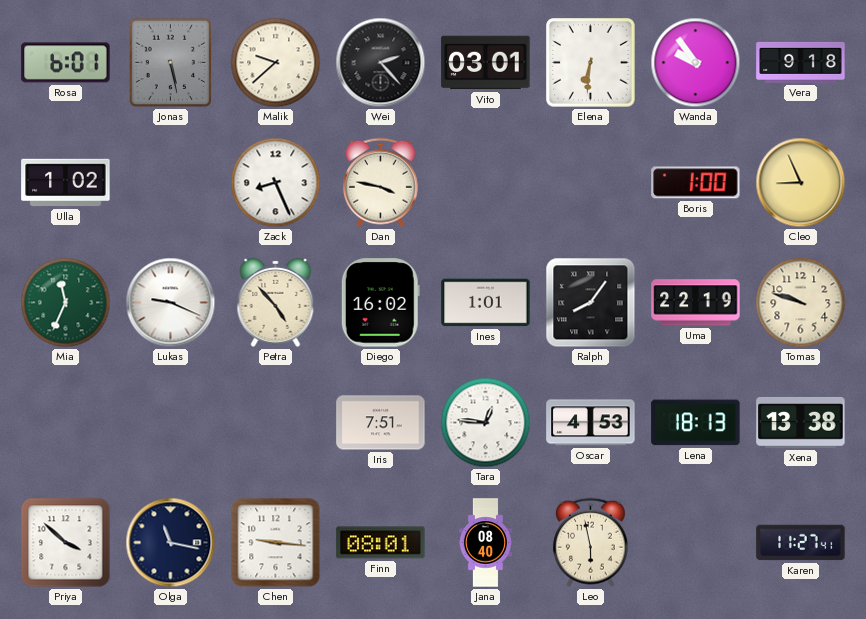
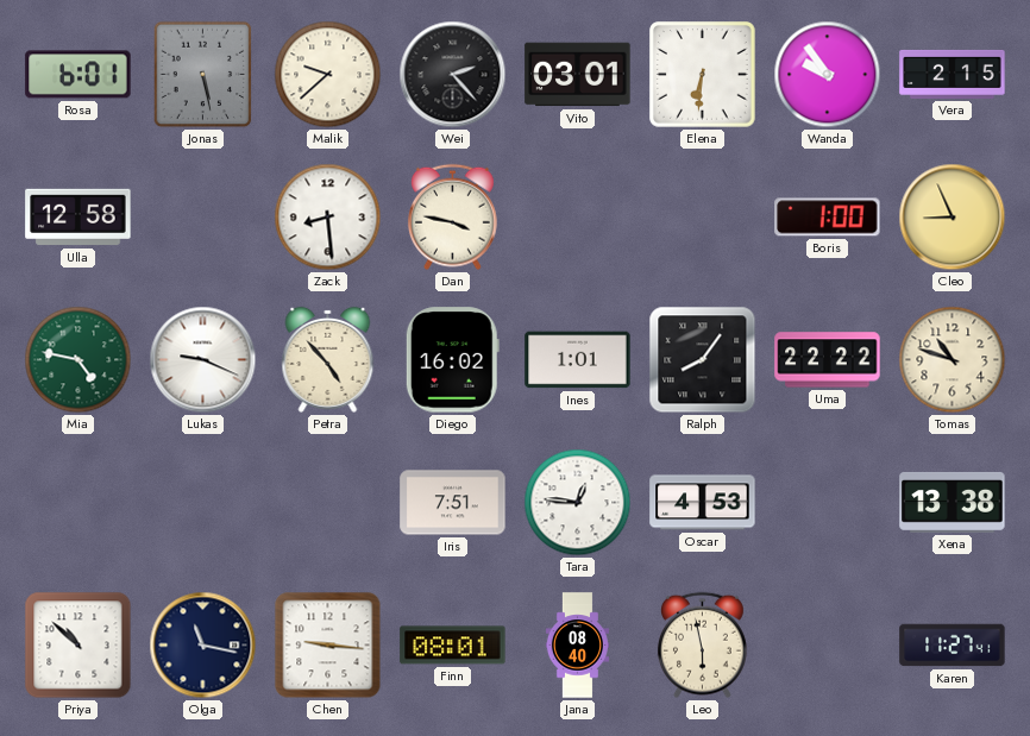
Vera: 9:18 -> 2:15 (953, 74)
Ulla: 1:02 -> 12:58 (78, 218)
Zack: 8:26 -> 8:29 (328, 218)
Mia: 11:34 -> 4:47 (78, 360)
Uma: 22:19 -> 22:22 (828, 360)
Tomas: 9:48 -> 10:48 (953, 360)
Lena: 18:13 -> none (696, 423)
Priya: 3:52 -> 10:52 (78, 646)
